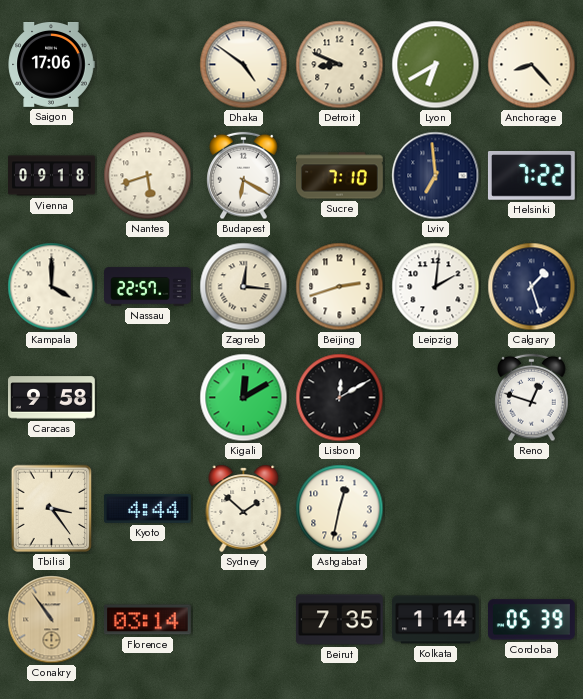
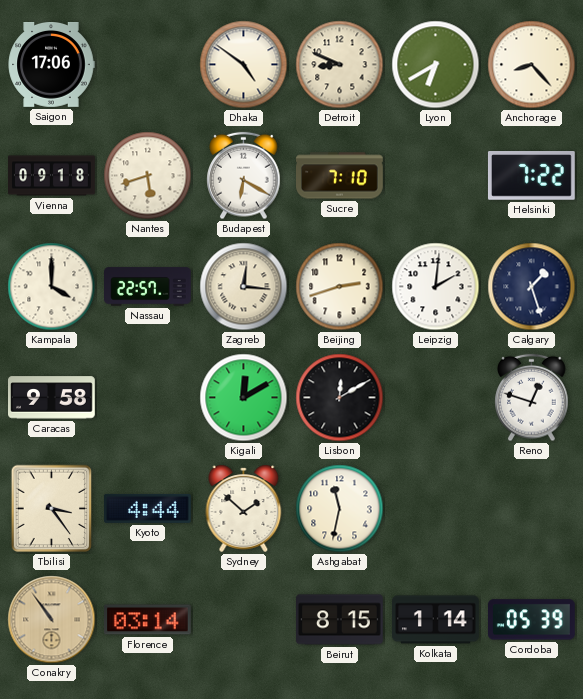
Lviv: 6:59 -> none (436, 176)
Ashgabat: 12:32 -> 11:32 (340, 509)
Beirut: 7:35 -> 8:15 (340, 620)
